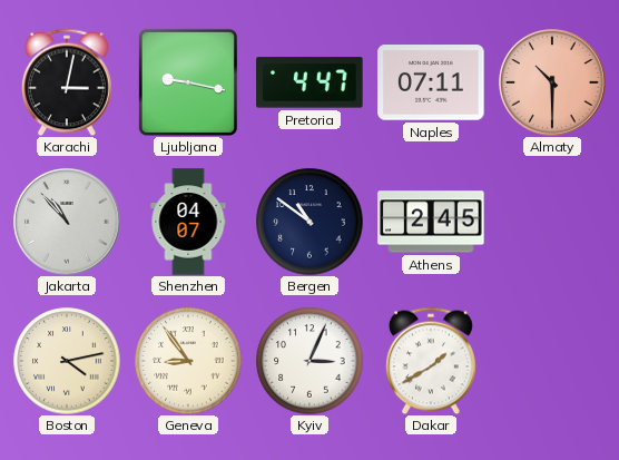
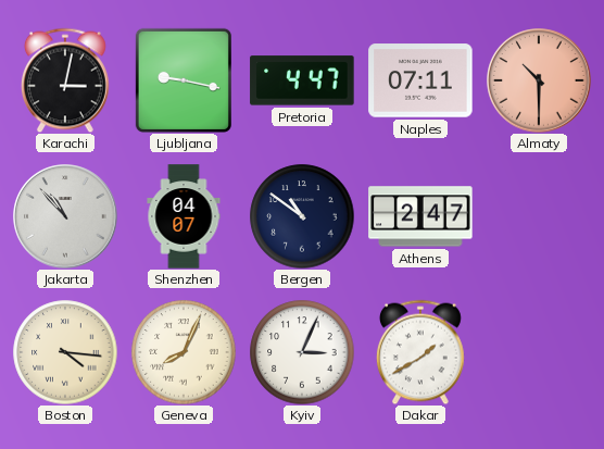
Athens: 2:45 -> 2:47 (420, 216)
Boston: 4:13 -> 4:16 (65, 352)
Geneva: 8:54 -> 8:04 (184, 352)
